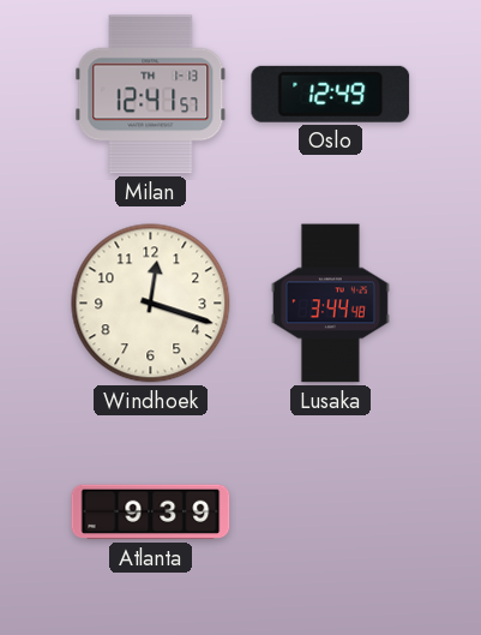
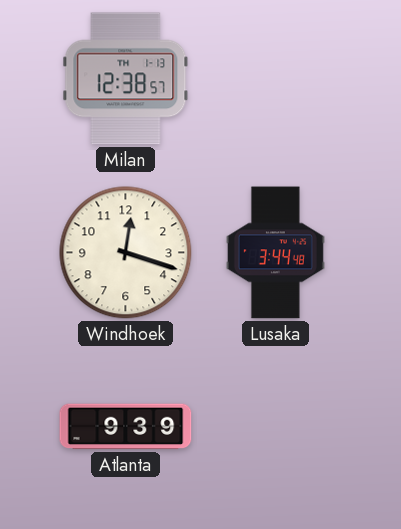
Milan: 12:41 -> 12:38 (126, 79)
Oslo: 12:49 -> none (331, 94)
